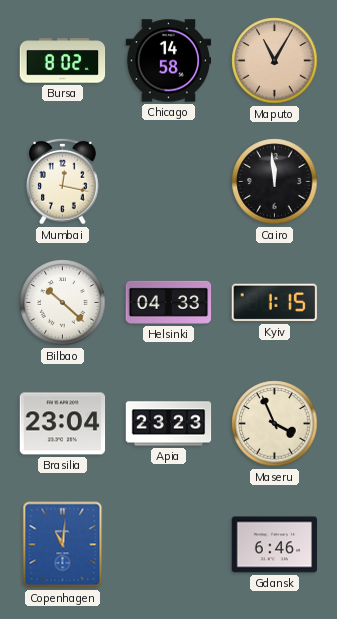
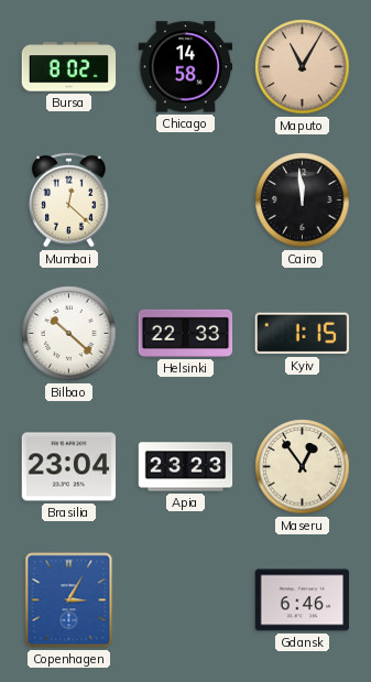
Mumbai: 12:17 -> 12:22 (69, 199)
Helsinki: 04:33 -> 22:33 (186, 333)
Maseru: 3:56 -> 12:54 (303, 467)
Copenhagen: 11:01 -> 3:05 (69, 600)
